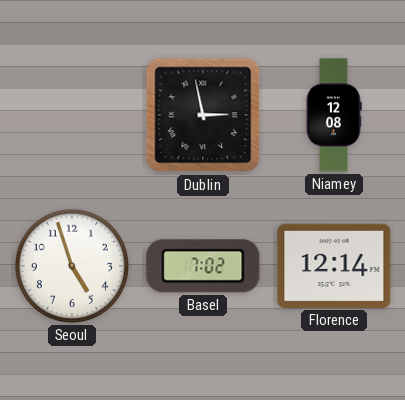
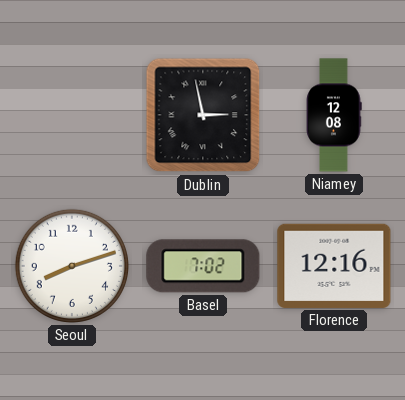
Seoul: 4:57 -> 8:12 (72, 266)
Florence: 12:14 -> 12:16 (334, 266)
